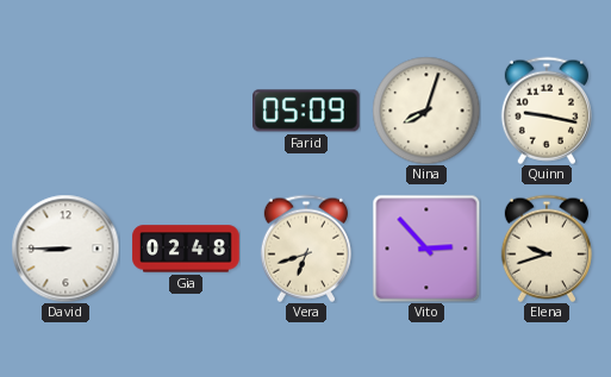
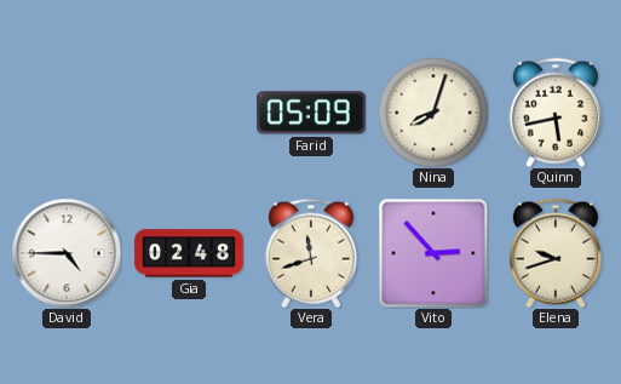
Quinn: 9:17 -> 5:43 (556, 113)
David: 8:45 -> 4:45 (67, 253)
Vera: 6:42 -> 11:42 (311, 253)
